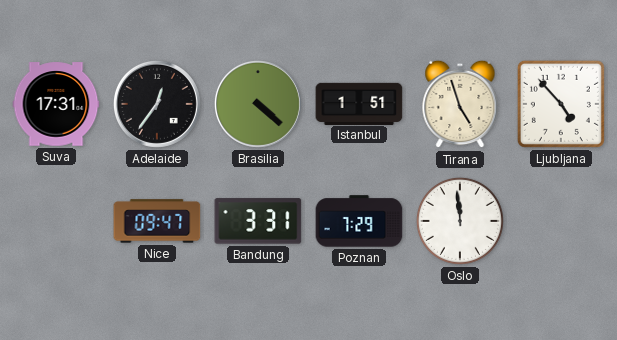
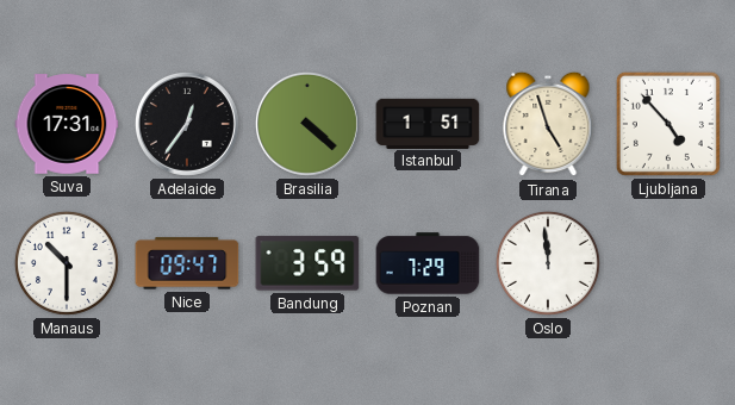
Manaus: none -> 10:30 (67, 263)
Bandung: 3:31 -> 3:59 (307, 263)
